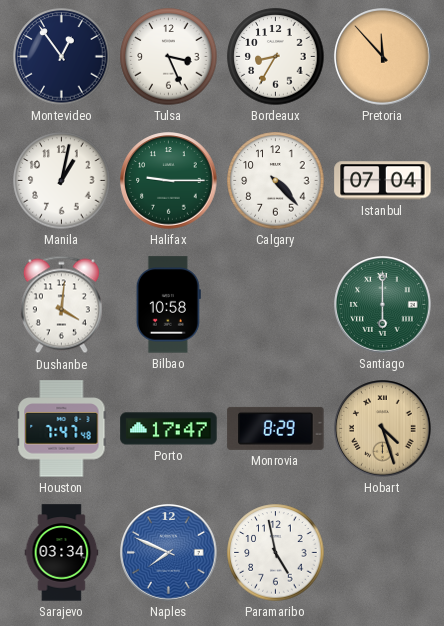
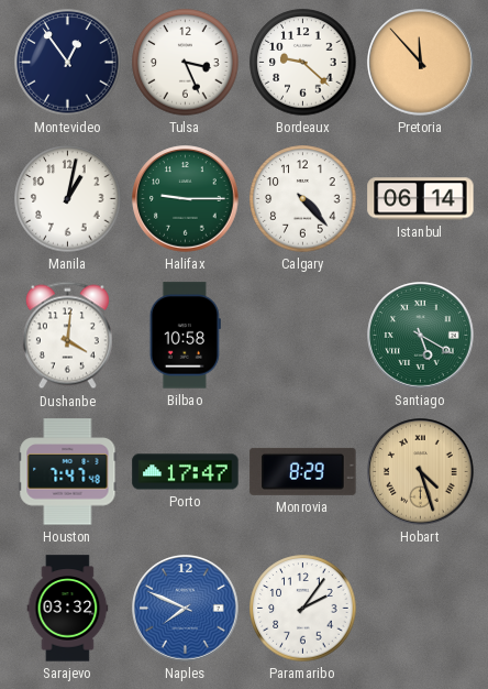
Bordeaux: 8:35 -> 9:22 (303, 63)
Istanbul: 07:04 -> 06:14 (421, 199)
Santiago: 6:00 -> 5:20 (421, 336)
Sarajevo: 03:34 -> 03:32 (68, 609)
Paramaribo: 4:58 -> 2:06 (303, 609)
